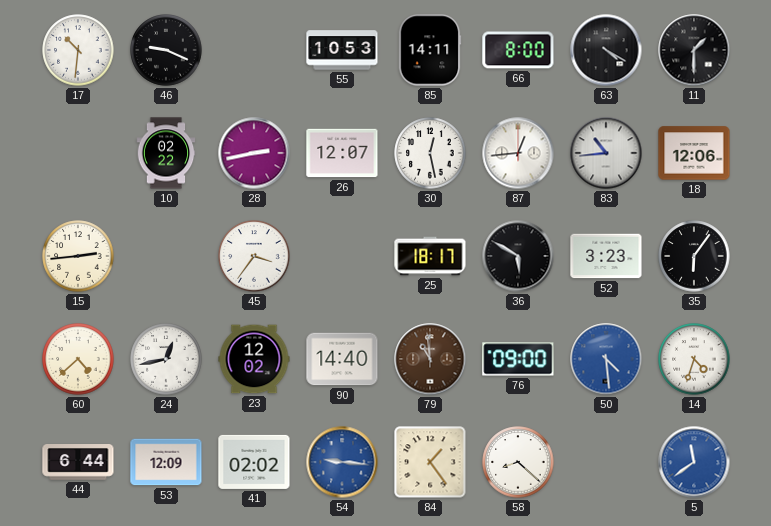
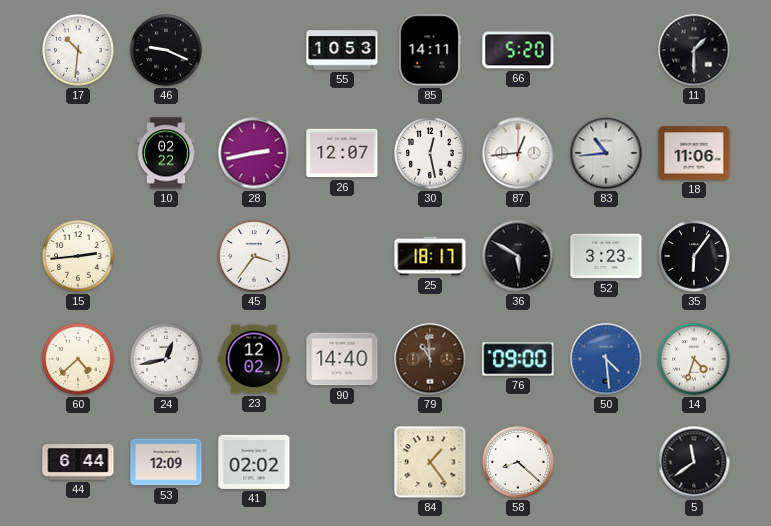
66: 8:00 -> 5:20 (518, 50)
63: 4:20 -> none (606, 50)
18: 12:06 -> 11:06 (694, 153)
54: 9:16 -> none (342, 462)
5 dial: blue -> black (694, 462)
